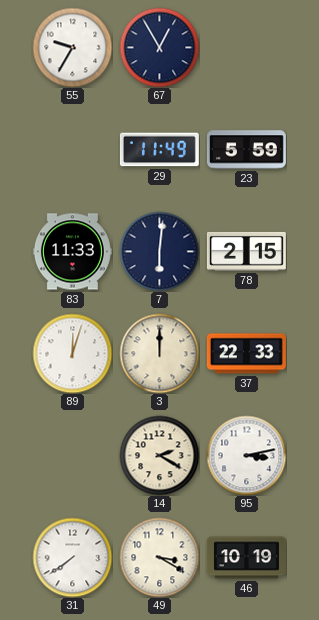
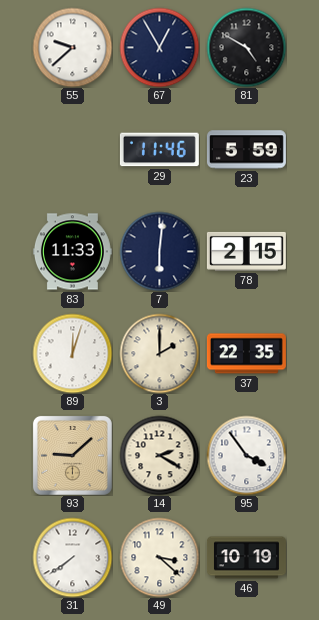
55: 9:35 -> 9:38 (72, 47)
81: none -> 4:50 (246, 47)
29: 11:49 -> 11:46 (159, 150)
3: 12:00 -> 2:00 (159, 353)
37: 22:33 -> 22:35 (246, 354)
93: none -> 9:08 (72, 455)
95: 3:13 -> 3:54 (246, 455)
49: 3:20 -> 3:22 (159, 557)
